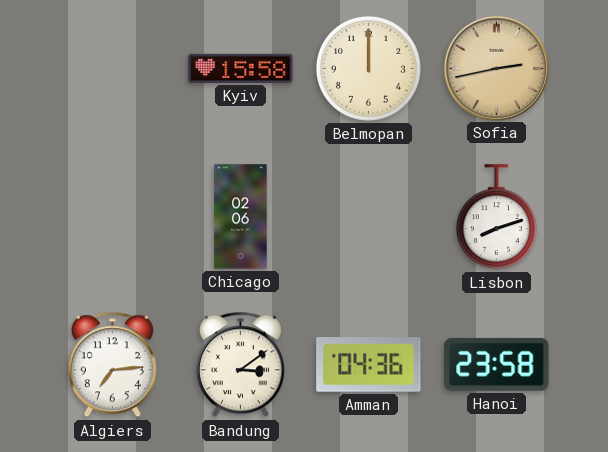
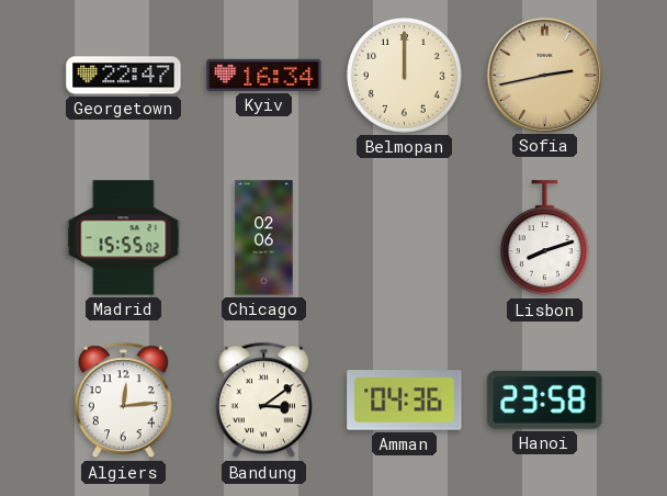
Georgetown: none -> 22:47 (124, 76)
Kyiv: 15:58 -> 16:34 (264, 75)
Madrid: none -> 15:55 (124, 238)
Algiers: 7:14 -> 12:14 (123, 401)
